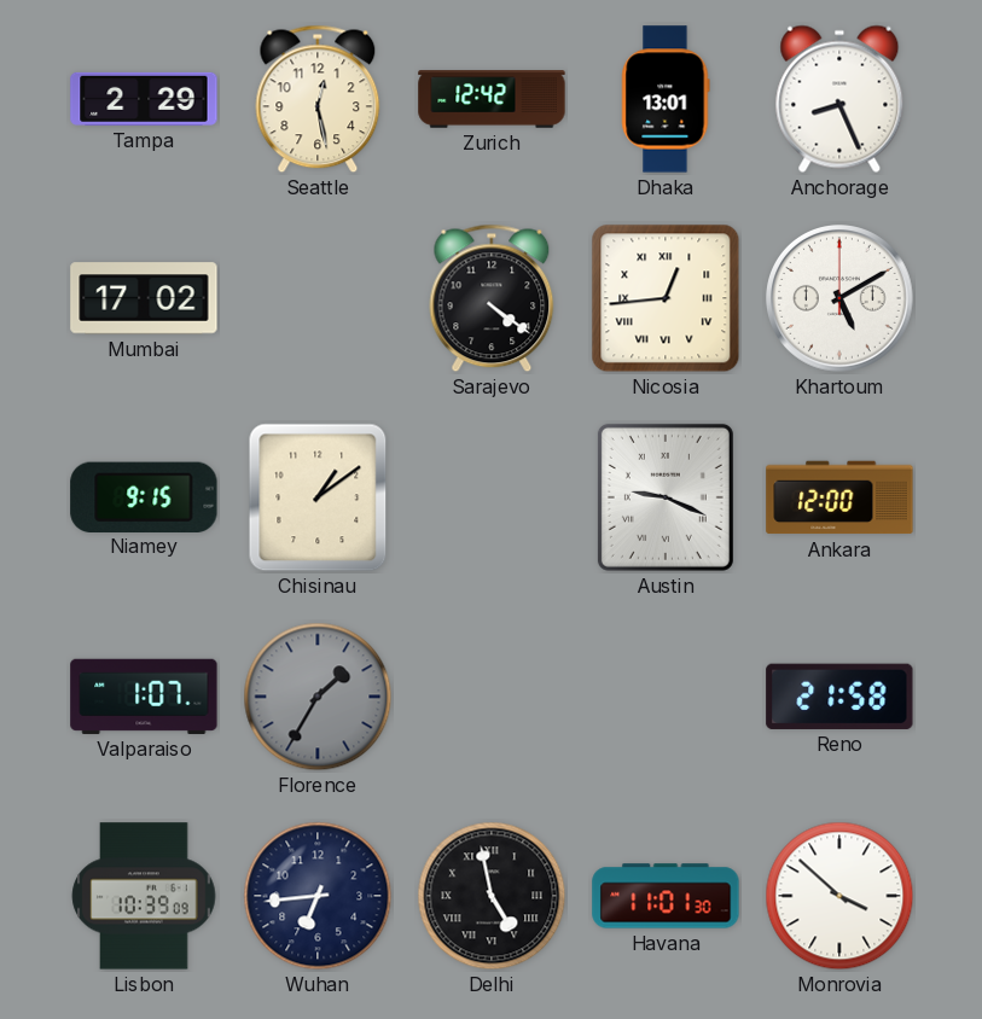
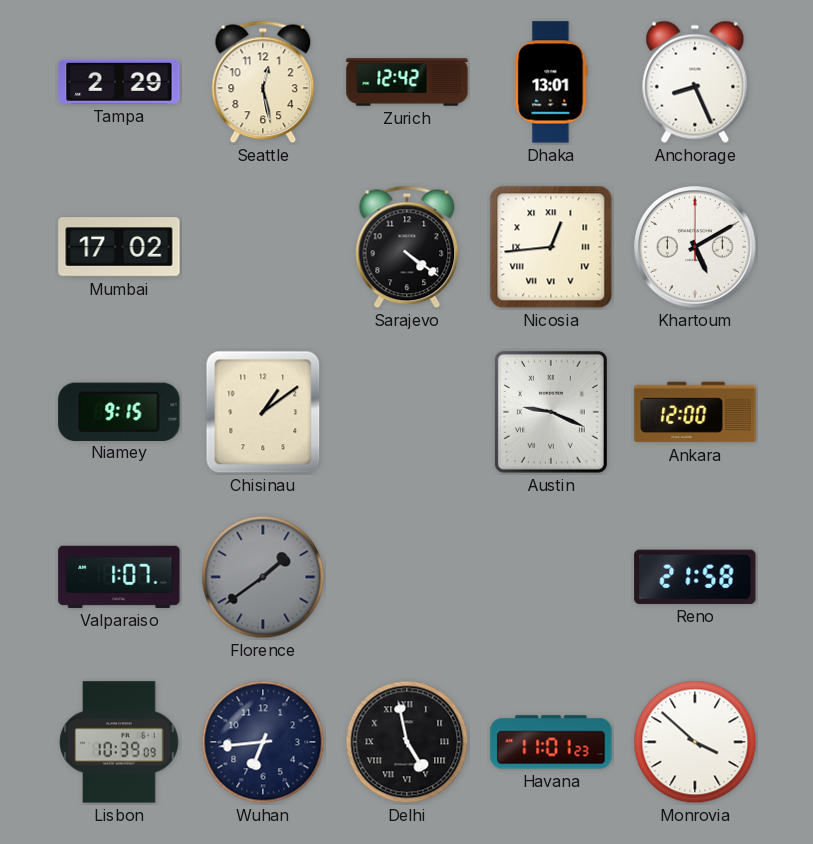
Florence: 1:35 -> 1:39 (263, 577)
Havana: 11:01:30 -> 11:01:23 (551, 742)
